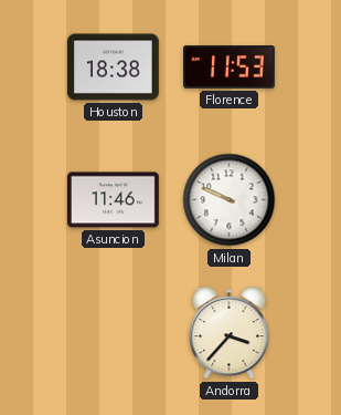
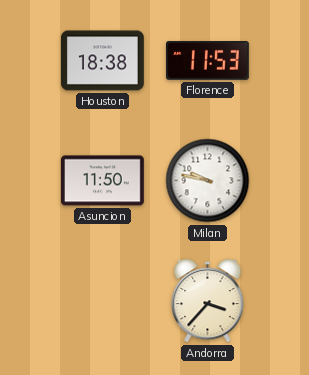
Asuncion: 11:46 -> 11:50 (103, 181)
Milan: 9:49 -> 9:47 (208, 181)
